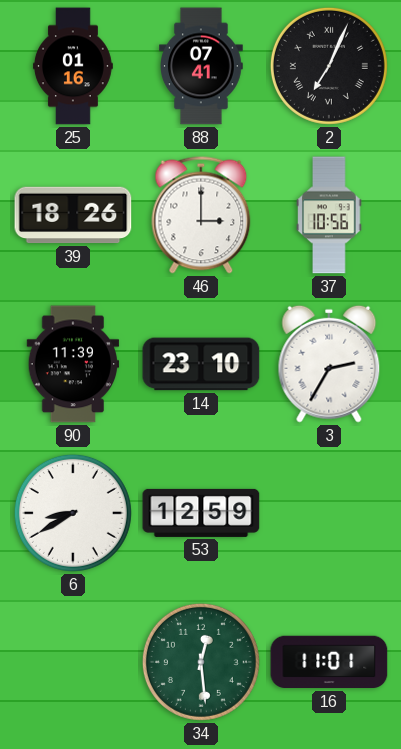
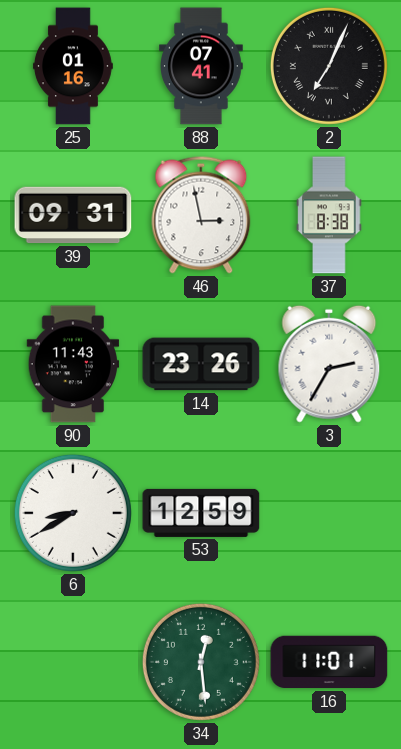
39: 18:26 -> 09:31 (73, 215)
46: 3:00 -> 2:58 (201, 215)
37: 10:56 -> 8:38 (329, 215)
90: 11:39 -> 11:43 (73, 364)
14: 23:10 -> 23:26 (201, 364)
